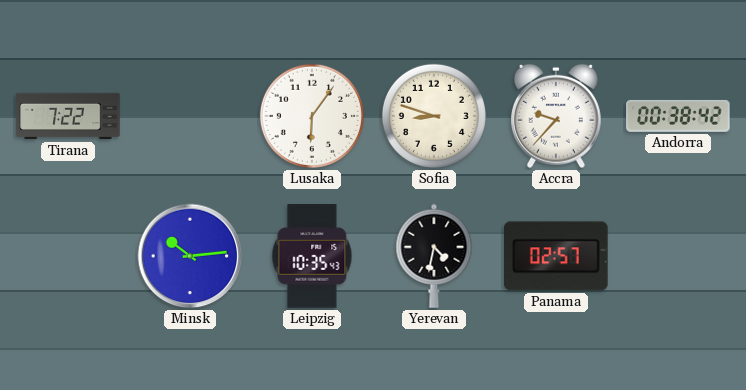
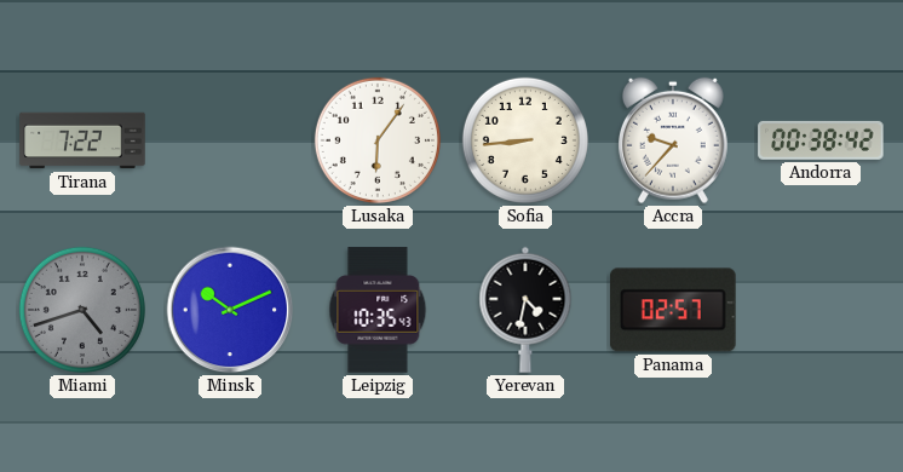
Sofia: 8:48 -> 8:44 (525, 140)
Miami: none -> 4:42 (82, 310)
Minsk: 10:14 -> 10:11 (230, 310)
